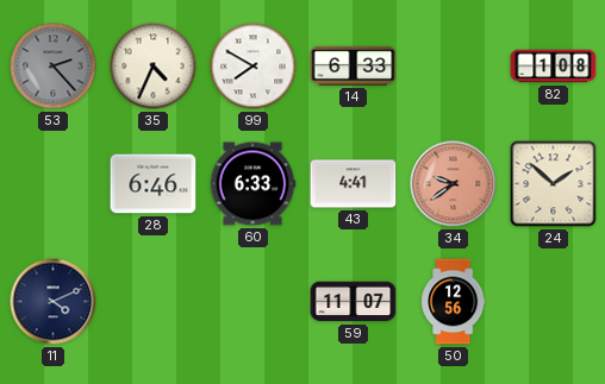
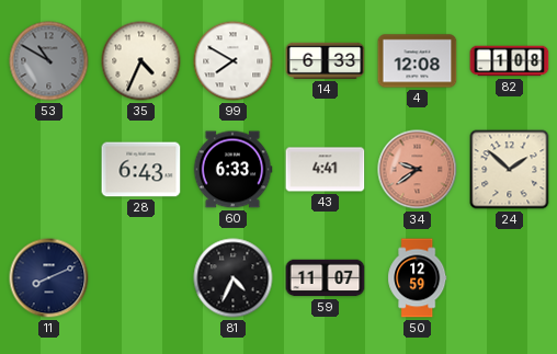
53: 2:23 -> 10:50 (49, 61)
4: none -> 12:08 (418, 61)
28: 6:46 -> 6:43 (141, 170)
11: 4:11 -> 8:11 (49, 278)
81: none -> 4:34 (234, 278)
50: 12:56 -> 12:59 (418, 278)
